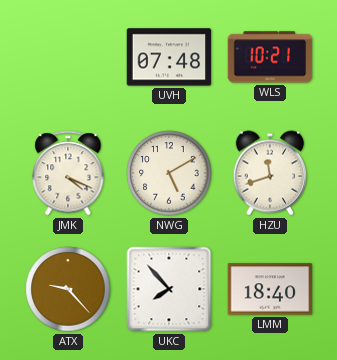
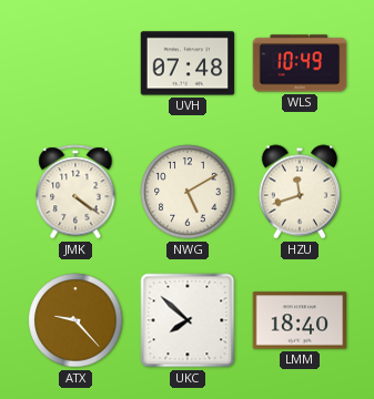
WLS: 10:21 -> 10:49 (300, 63)
JMK: 4:19 -> 4:21 (75, 192)
UKC: 7:53 -> 7:52 (188, 320)
